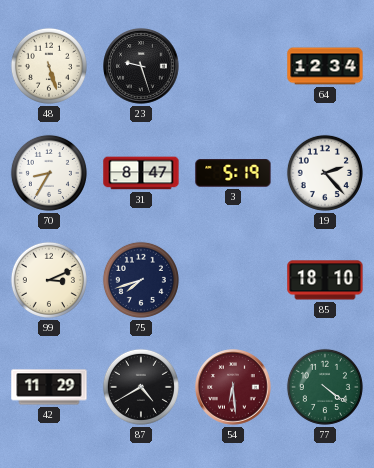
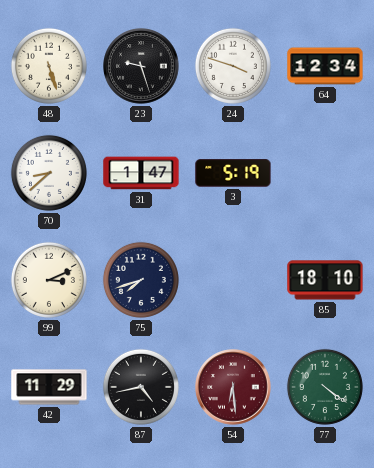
24: none -> 3:48 (233, 66)
70: 8:35 -> 8:38 (49, 173)
31: 8:47 -> 1:47 (141, 173)
19: 2:23 -> none (325, 173)
87: 4:40 -> 4:43 (141, 387)
